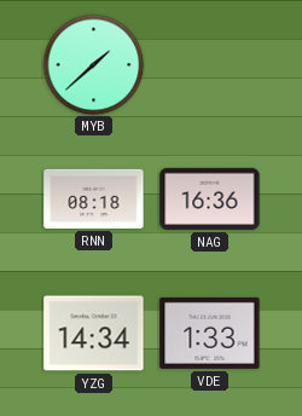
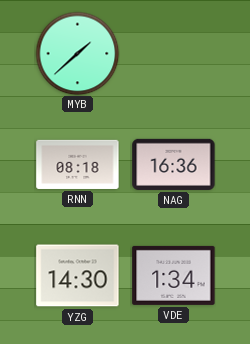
YZG: 14:34 -> 14:30 (78, 276)
VDE: 1:33 -> 1:34 (174, 275)
